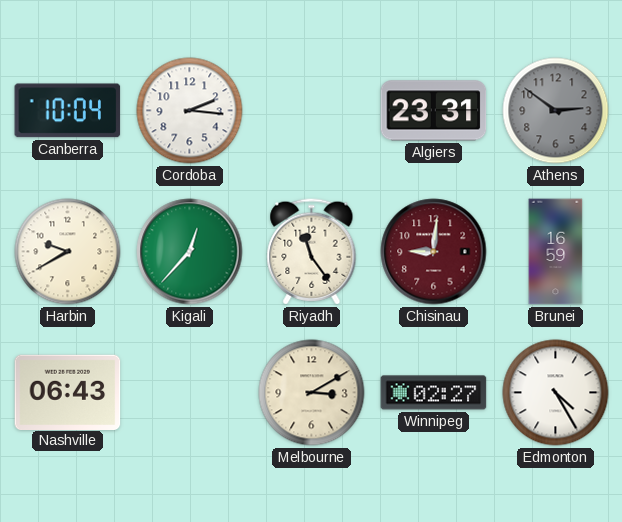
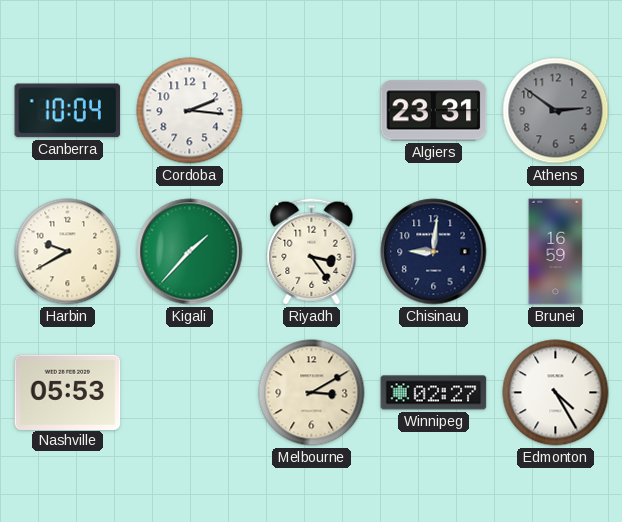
Kigali: 12:37 -> 1:37 (190, 252)
Riyadh: 11:24 -> 3:24 (312, 252)
Chisinau dial: burgundy -> navy (434, 252)
Nashville: 06:43 -> 05:53 (68, 392)
